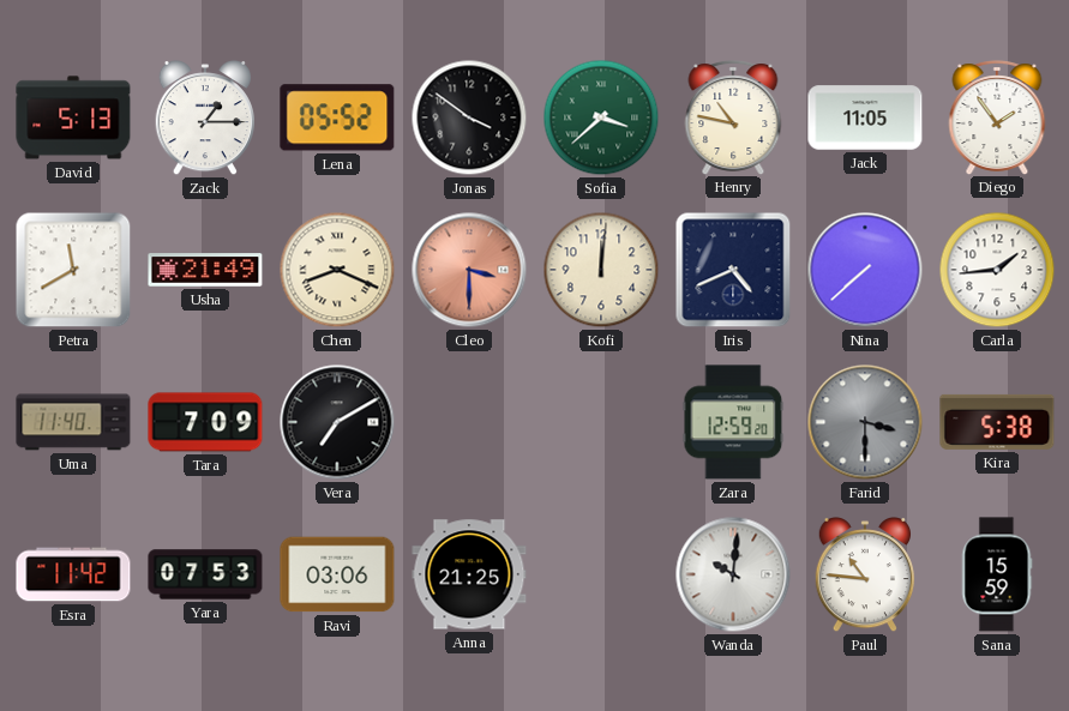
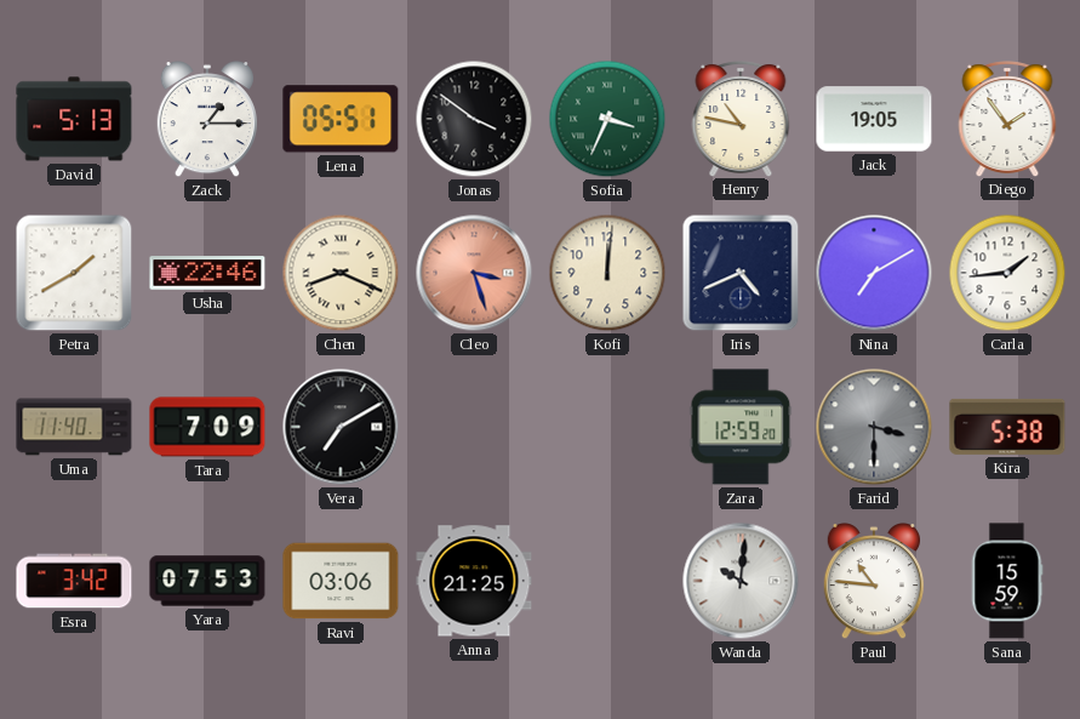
Lena: 05:52 -> 05:51 (341, 119)
Sofia: 3:38 -> 3:34 (607, 119)
Jack: 11:05 -> 19:05 (874, 119)
Petra: 11:40 -> 1:40 (74, 273)
Usha: 21:49 -> 22:46 (207, 273)
Cleo: 3:30 -> 3:27 (474, 273)
Nina: 7:38 -> 7:10 (874, 273)
Esra: 11:42 -> 3:42 (74, 581)
